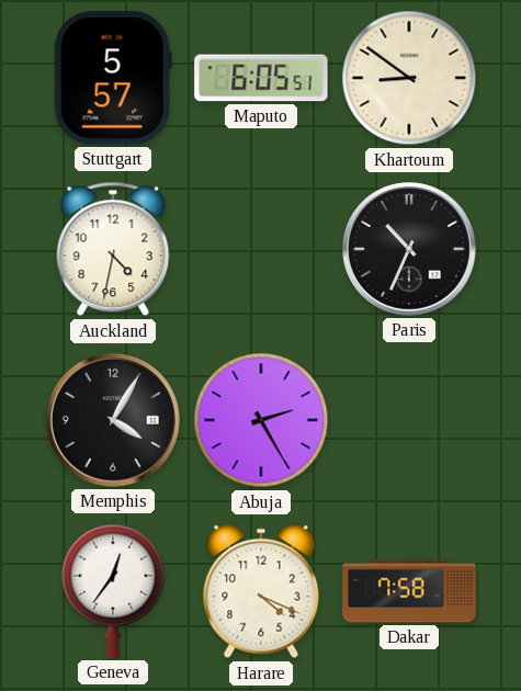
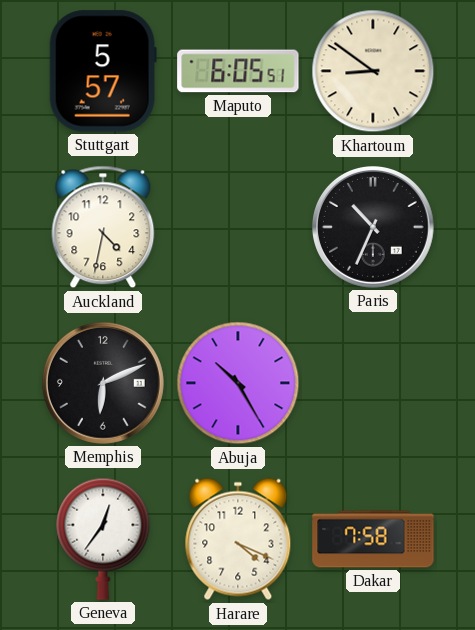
Memphis: 4:05 -> 6:11 (104, 384)
Abuja: 2:25 -> 10:25 (238, 383)
